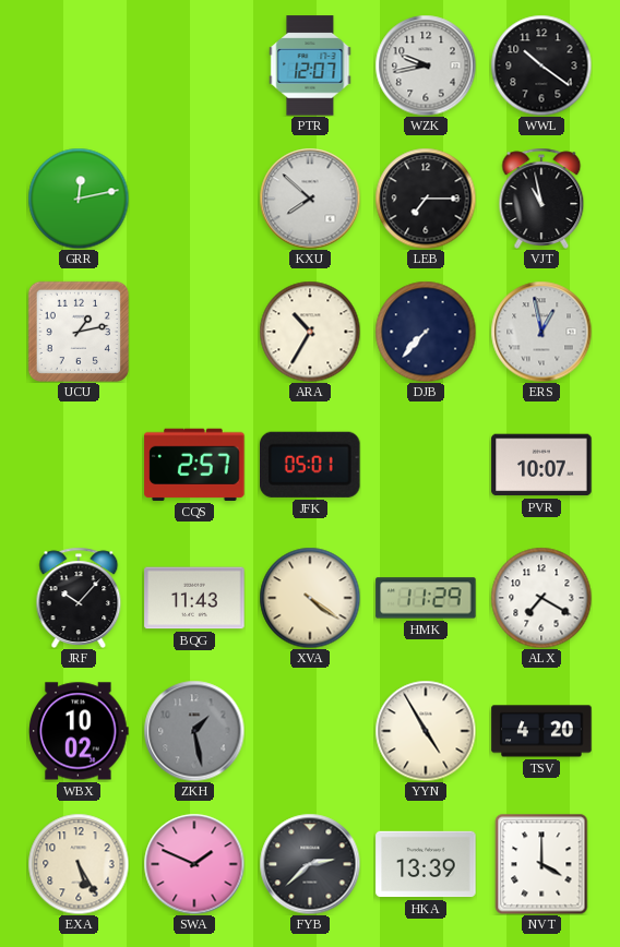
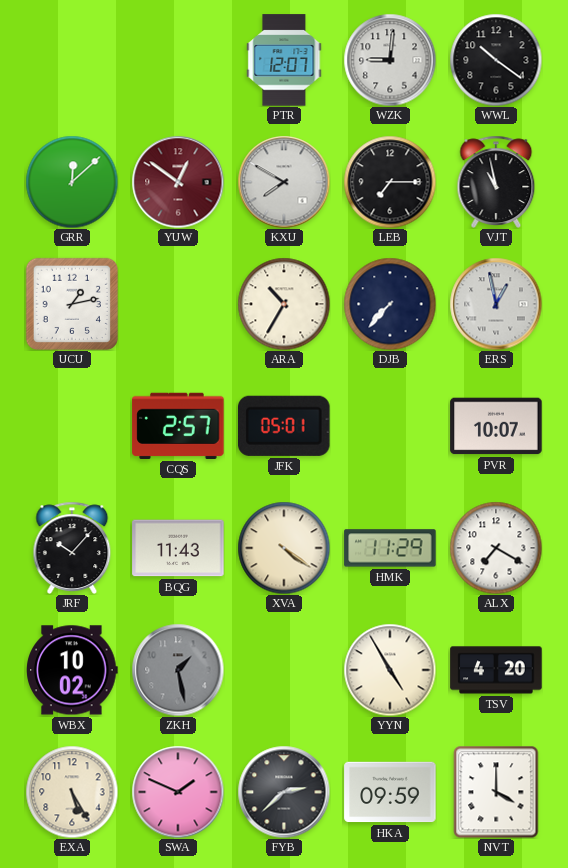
WZK: 9:43 -> 9:01 (390, 60)
GRR: 12:13 -> 12:08 (72, 182)
YUW: none -> 12:51 (178, 182)
KXU: 7:52 -> 7:50 (284, 182)
HKA: 13:39 -> 09:59 (390, 792)
